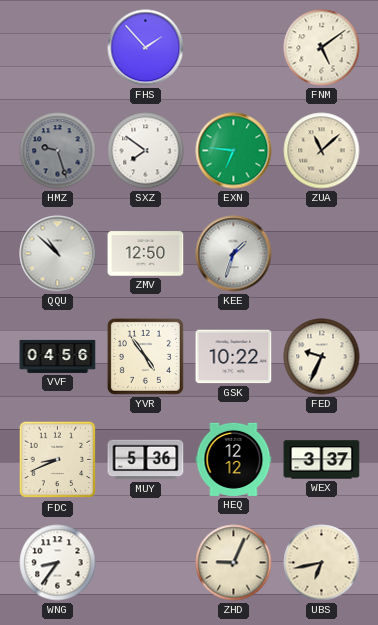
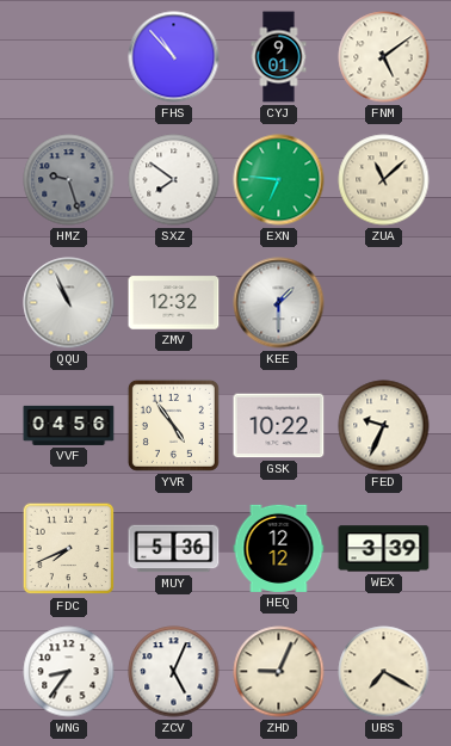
FHS: 1:53 -> 10:53 (174, 57)
CYJ: none -> 9:01 (279, 57)
QQU: 10:52 -> 10:56 (69, 303)
ZMV: 12:50 -> 12:32 (174, 303)
KEE: 1:33 -> 1:30 (279, 303)
FDC: 8:41 -> 7:41 (69, 549)
WEX: 3:37 -> 3:39 (384, 549)
ZCV: none -> 5:04 (174, 672)
UBS: 6:43 -> 7:20 (384, 672)
